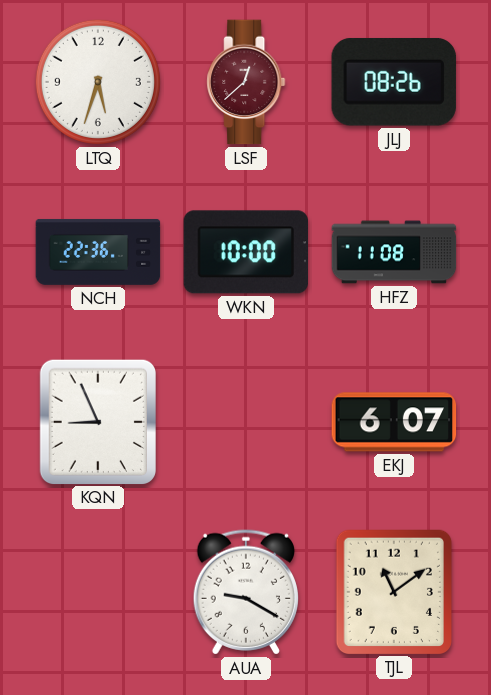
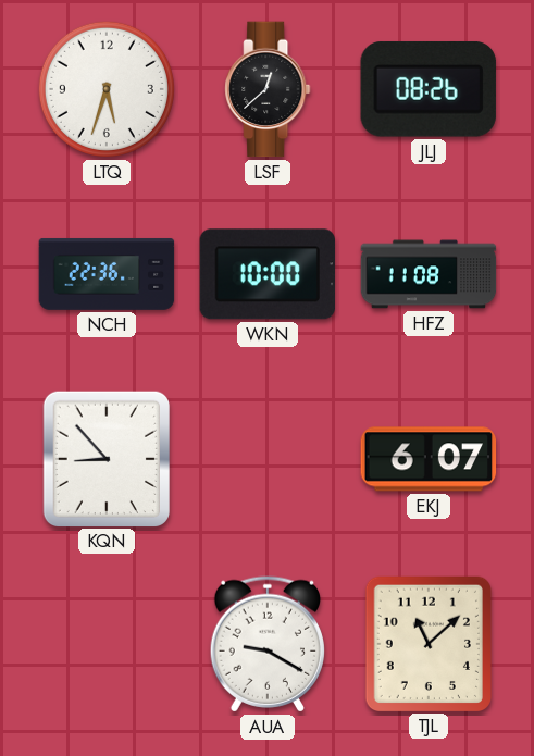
LSF dial: burgundy -> black (268, 89)
KQN: 8:56 -> 8:53 (105, 458)
TJL: 11:09 -> 11:08 (427, 643)
